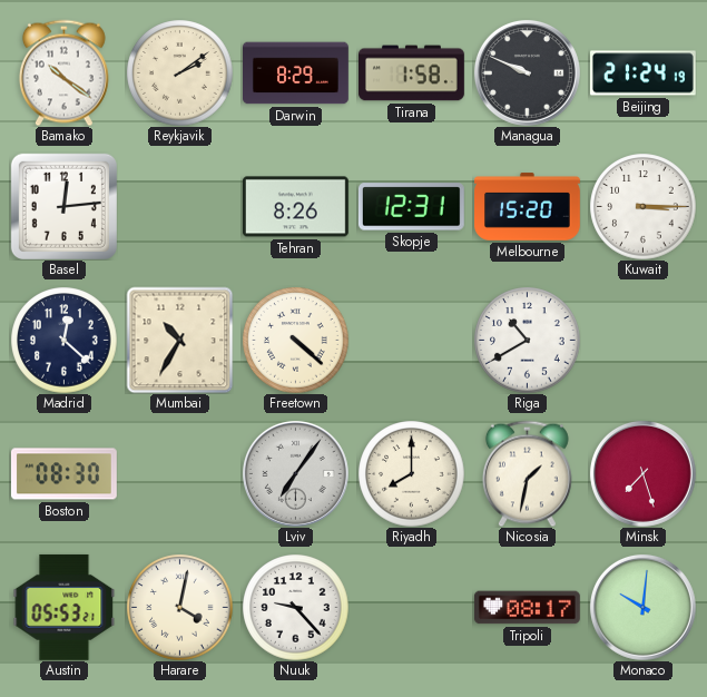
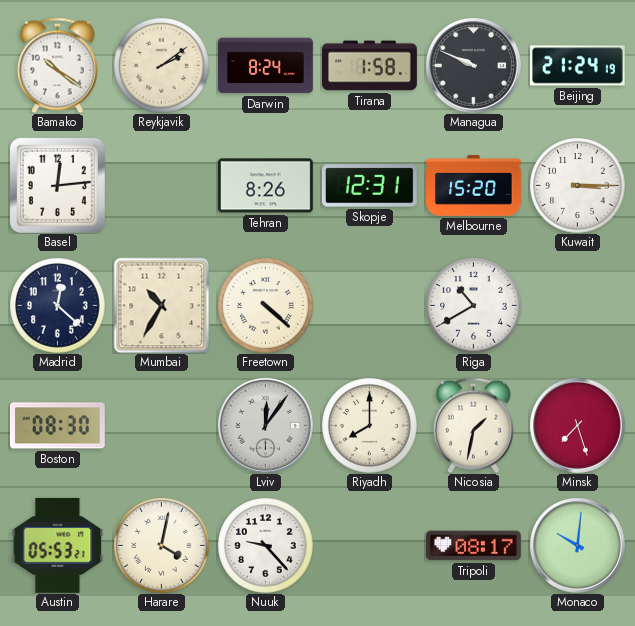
Darwin: 8:29 -> 8:24 (266, 66)
Lviv: 7:06 -> 12:06 (265, 425)
